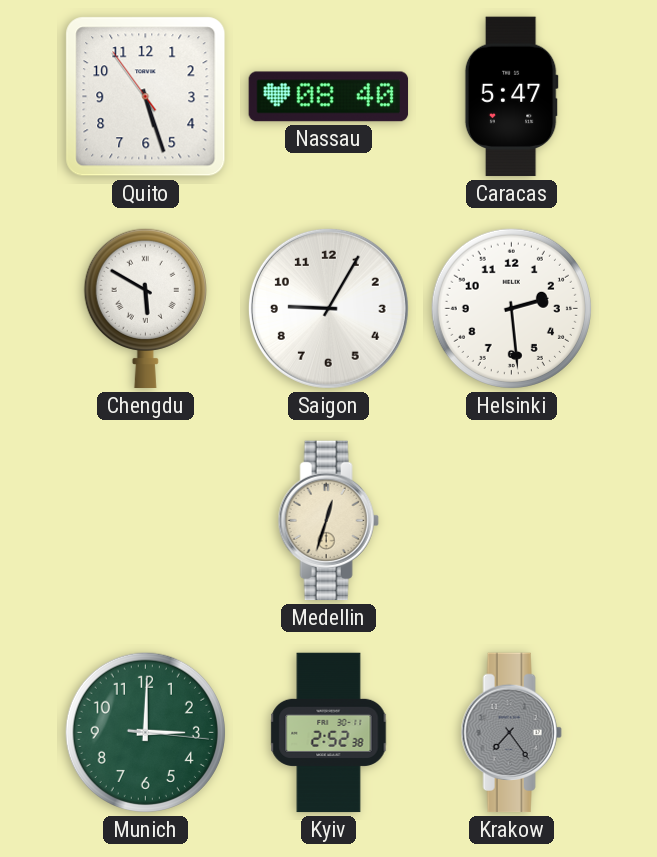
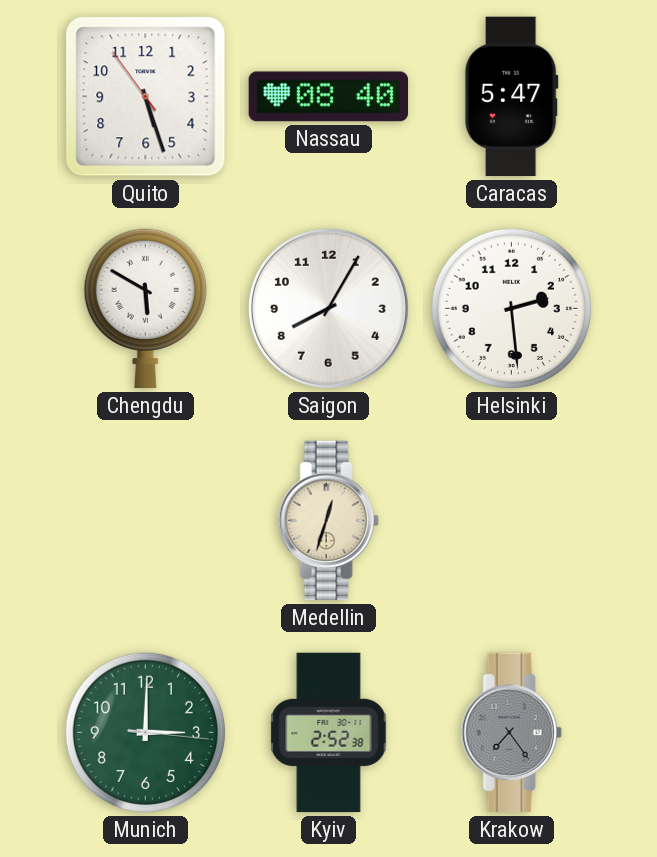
Saigon: 9:05 -> 8:05 (328, 308)
